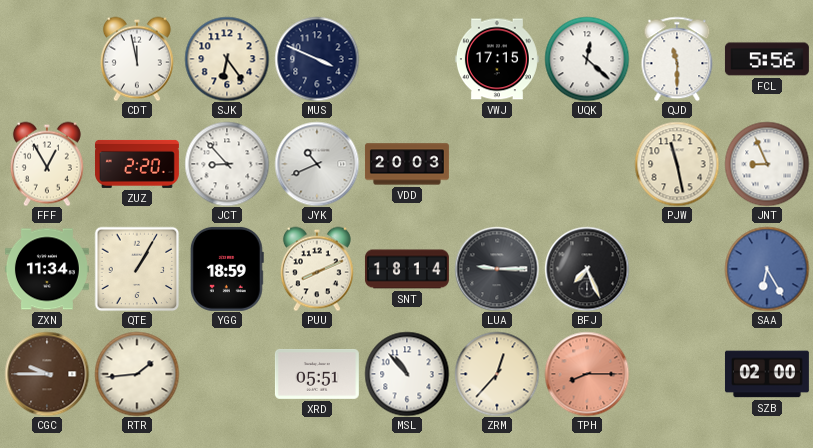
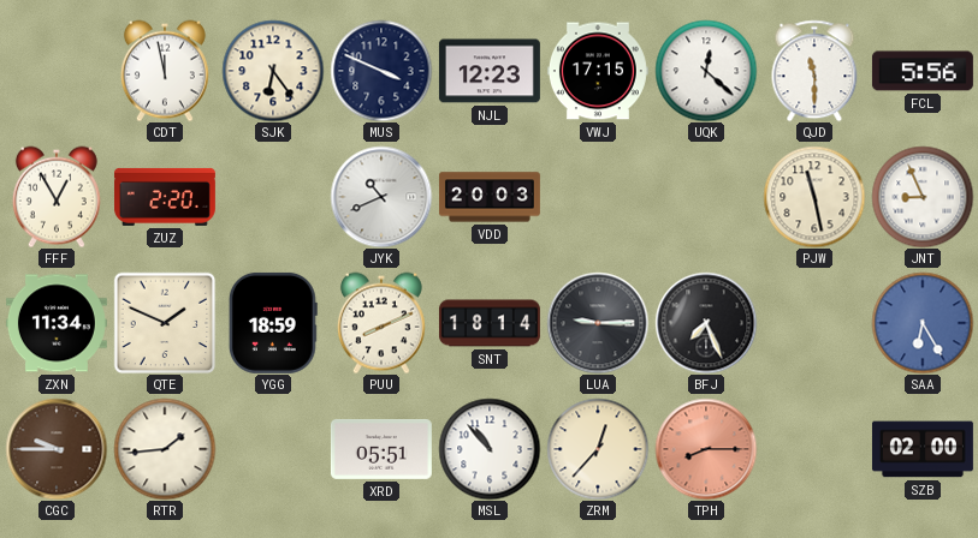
NJL: none -> 12:23 (490, 71)
JCT: 8:53 -> none (227, 164)
QTE: 1:05 -> 1:49 (165, 323)
